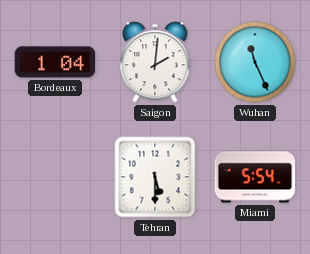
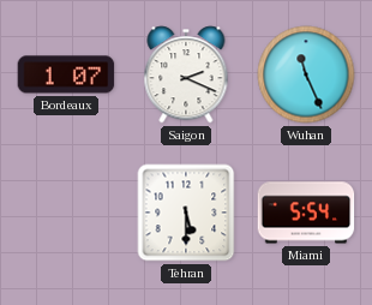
Bordeaux: 1:04 -> 1:07 (66, 74)
Saigon: 2:01 -> 2:19 (186, 74)
